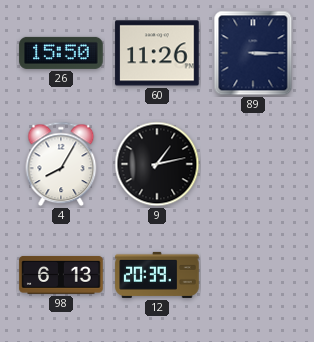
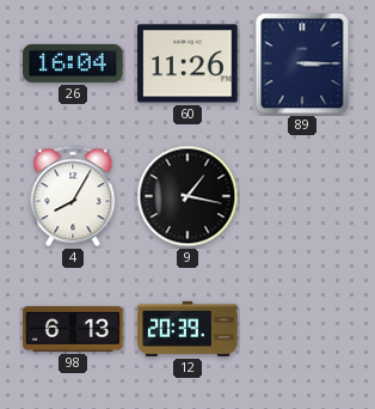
26: 15:50 -> 16:04 (73, 63)
9: 1:13 -> 1:17 (187, 196)
